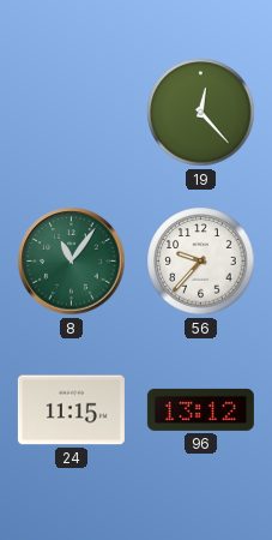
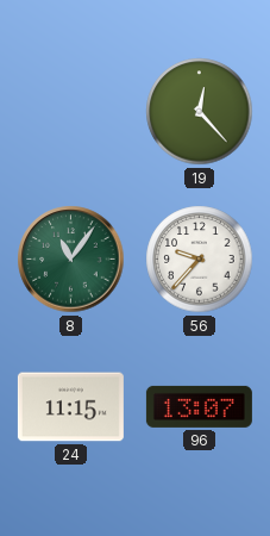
96: 13:12 -> 13:07 (199, 406)
